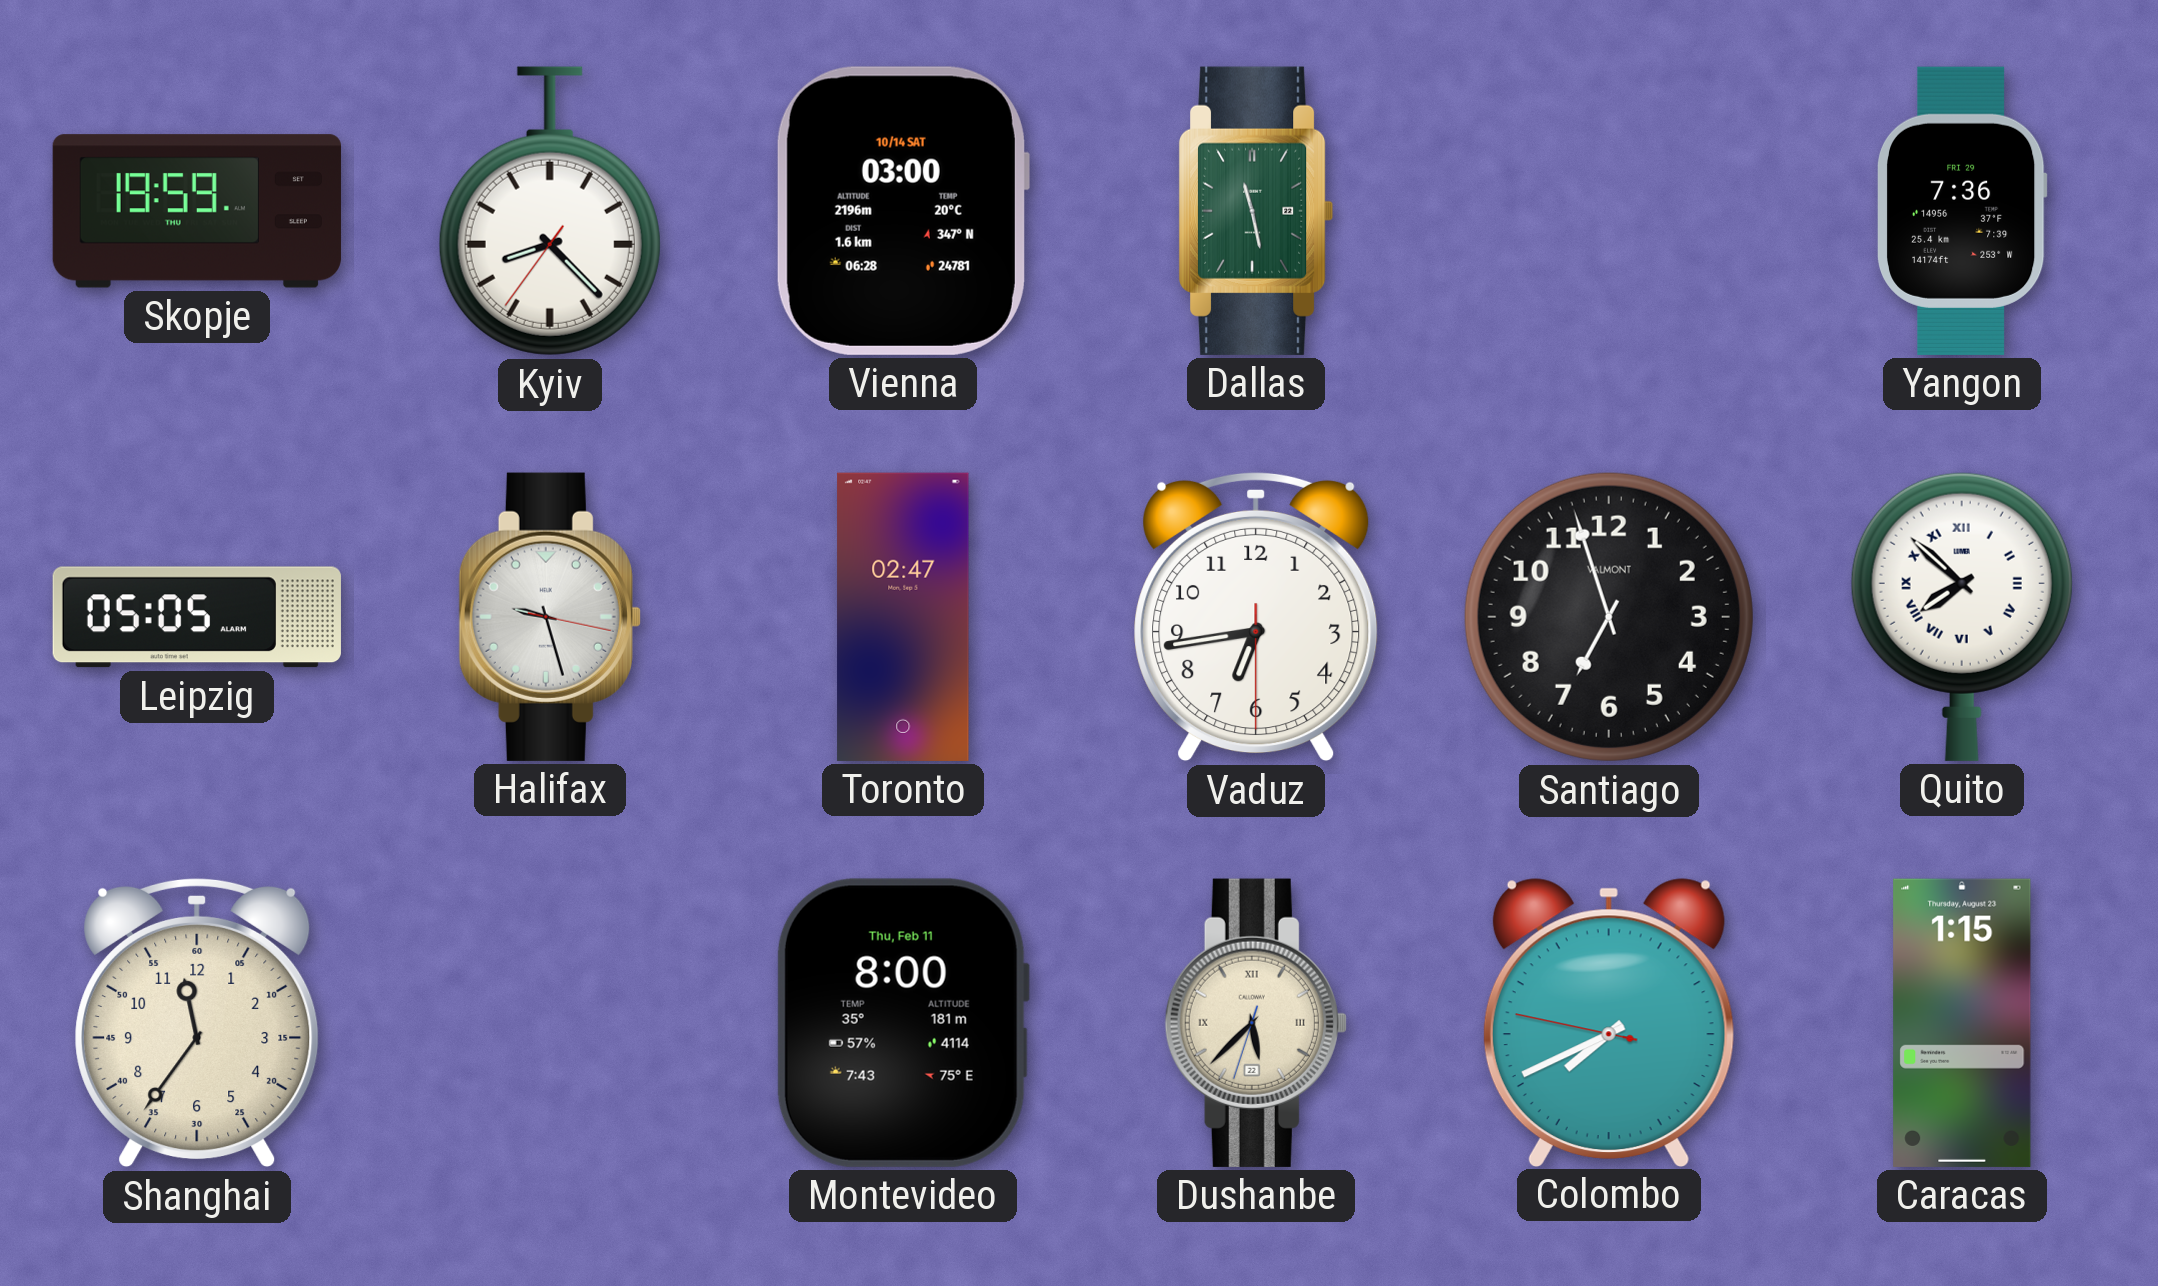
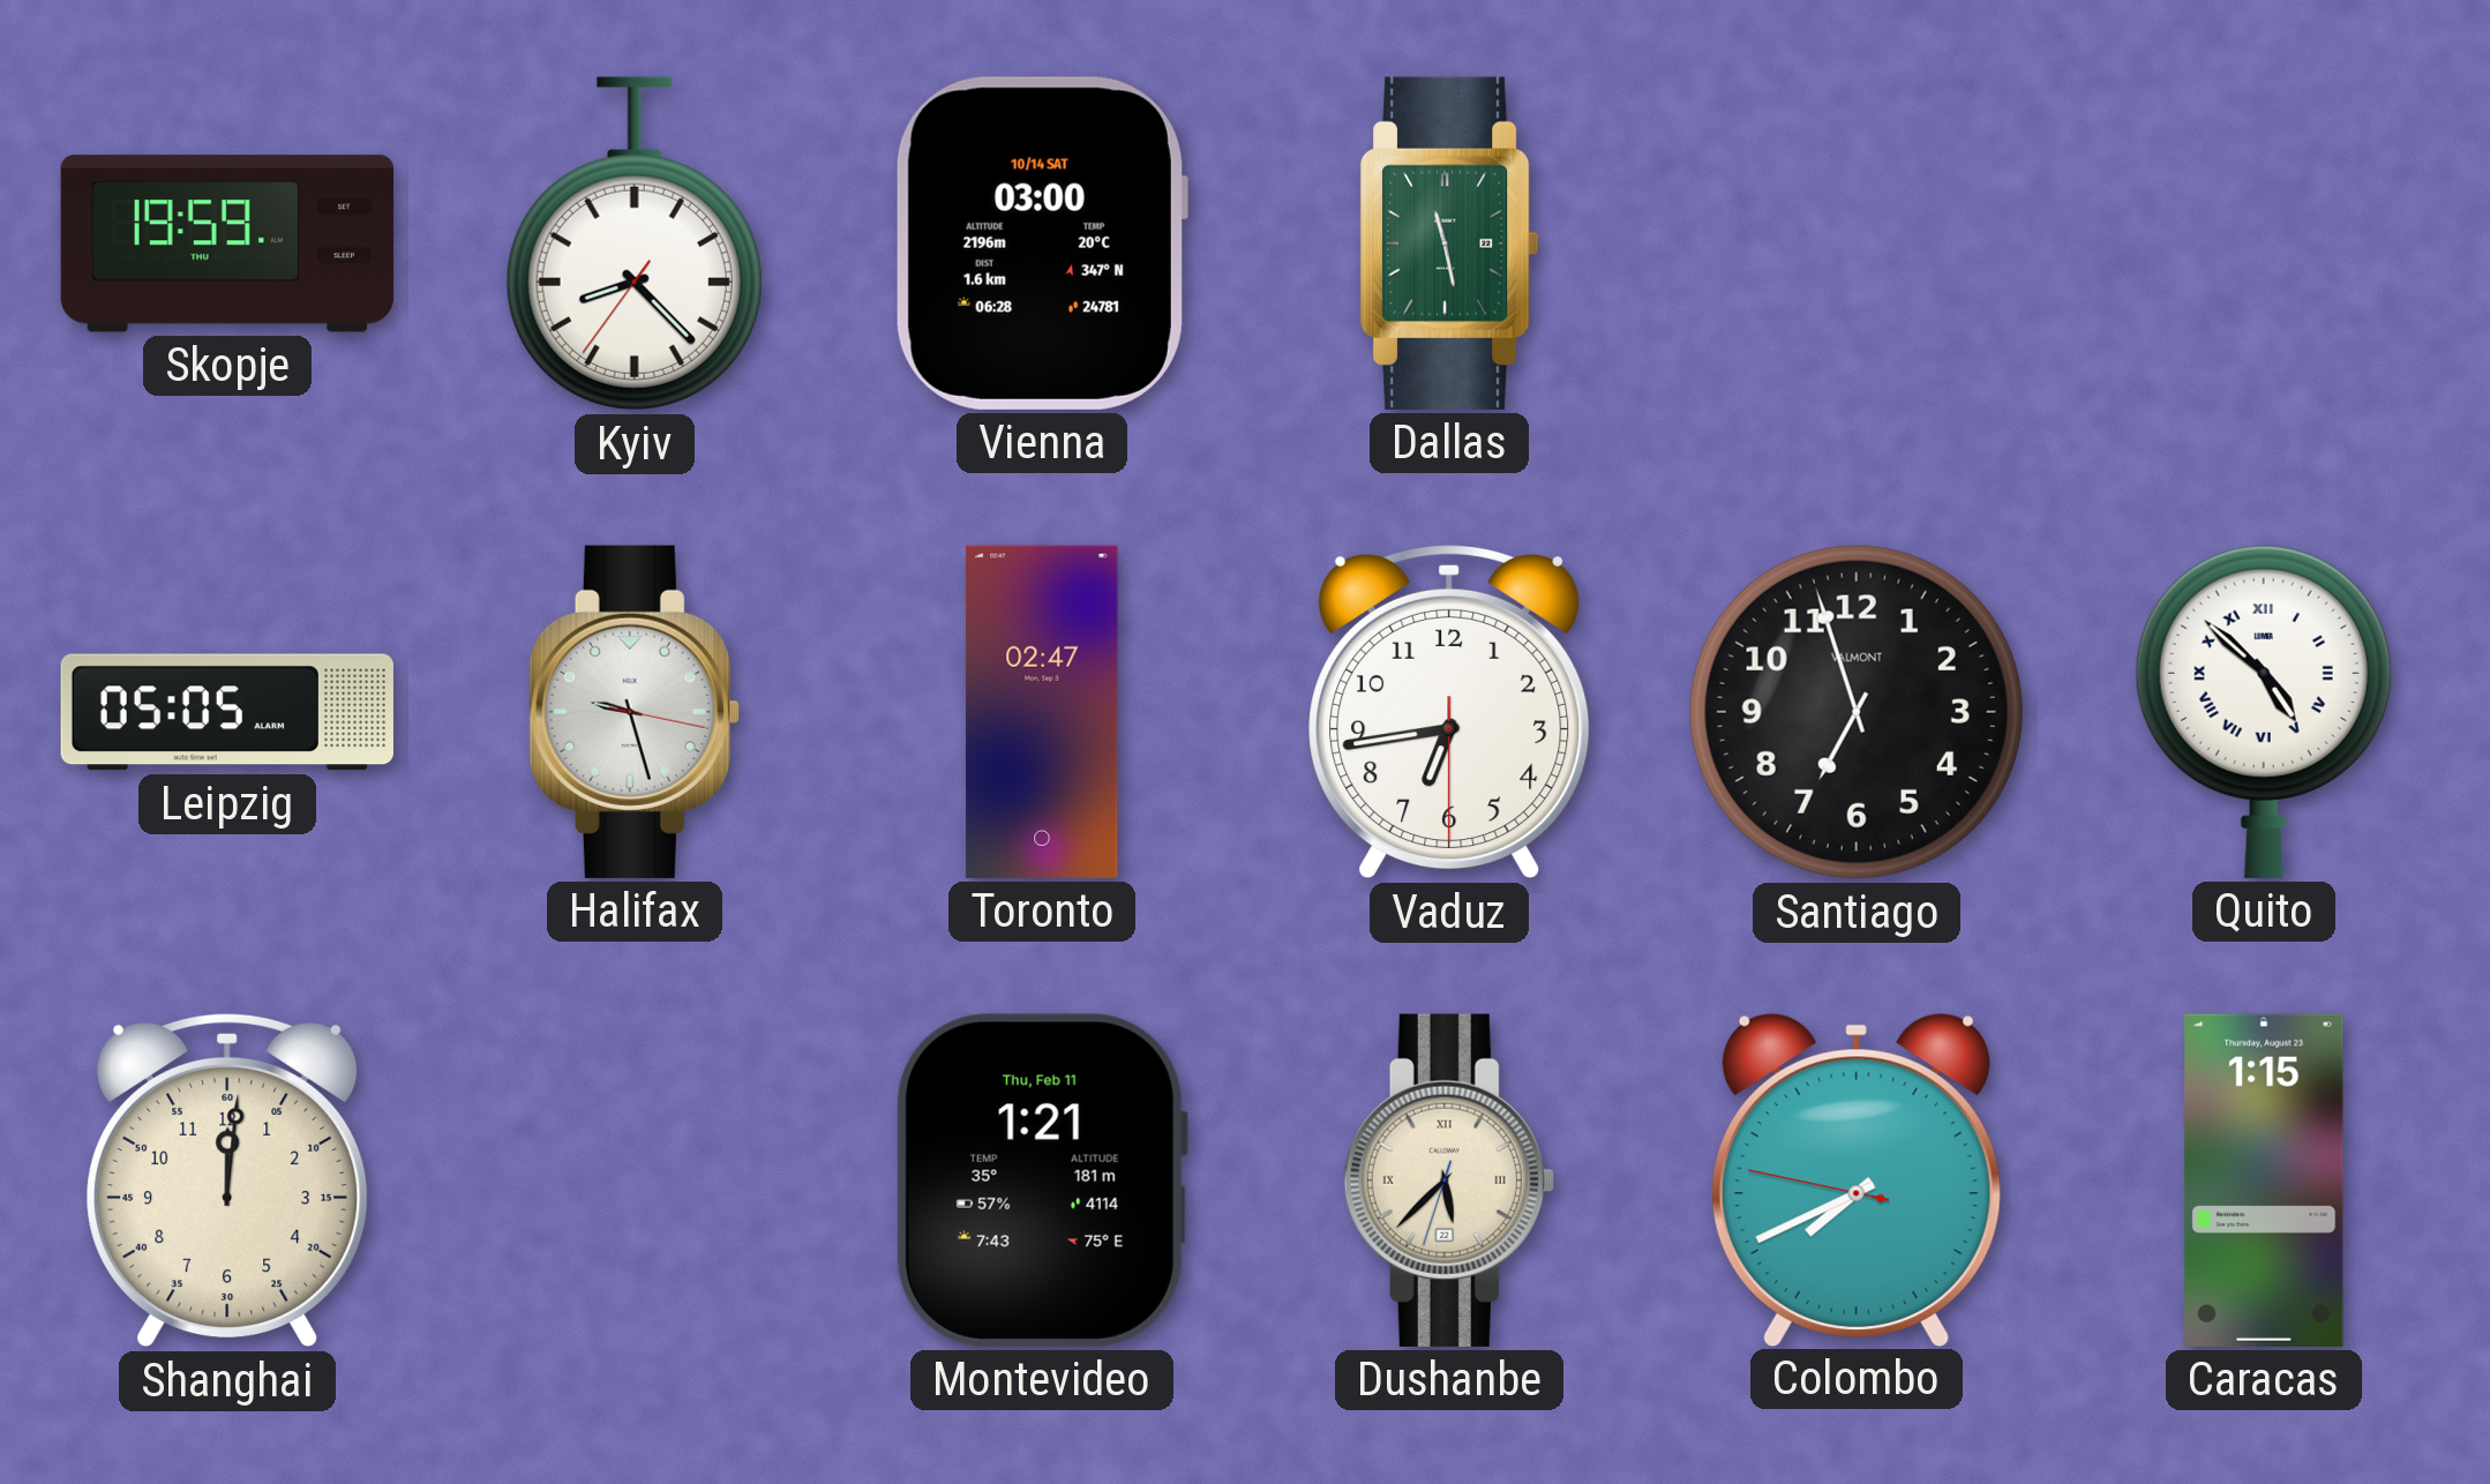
Yangon: 7:36 -> none (1962, 211)
Quito: 7:52 -> 4:52 (2264, 711)
Shanghai: 11:36 -> 12:01 (227, 1181)
Montevideo: 8:00 -> 1:21 (1041, 1181)
